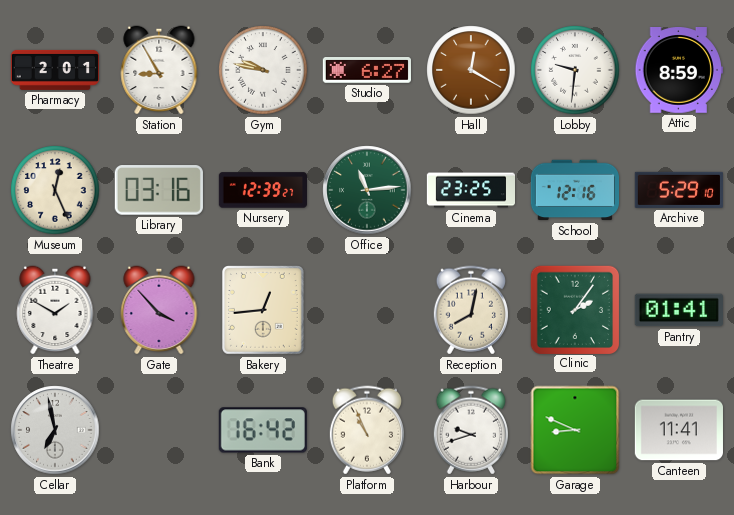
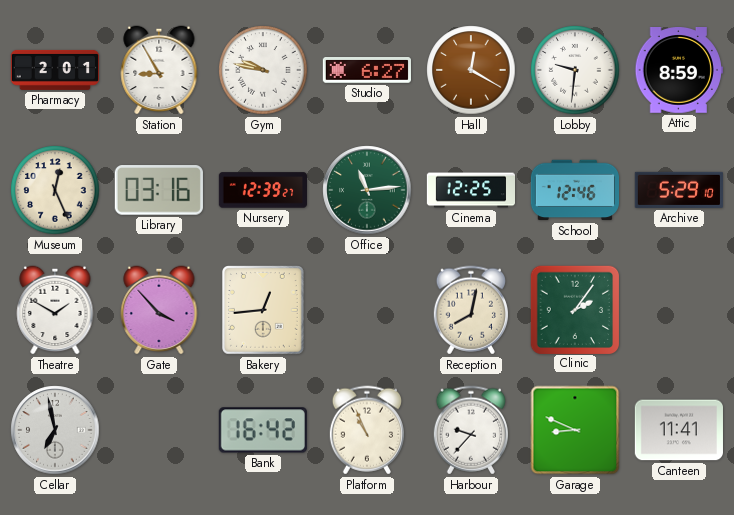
Cinema: 23:25 -> 12:25 (470, 190)
School: 12:16 -> 12:46 (574, 190)
Pantry: 01:41 -> none (679, 310)
Harbour: 9:42 -> 9:37 (471, 430)
